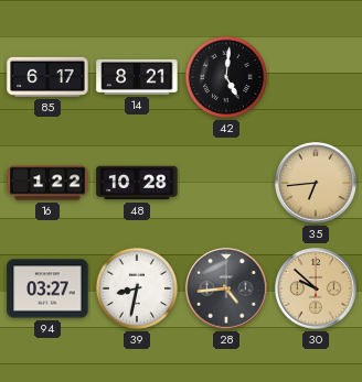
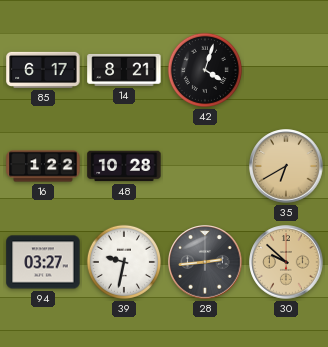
42: 5:01 -> 4:03 (205, 70)
35: 6:44 -> 6:40 (286, 166)
39: 8:32 -> 9:32 (124, 262)
28: 4:44 -> 2:44 (205, 262)
